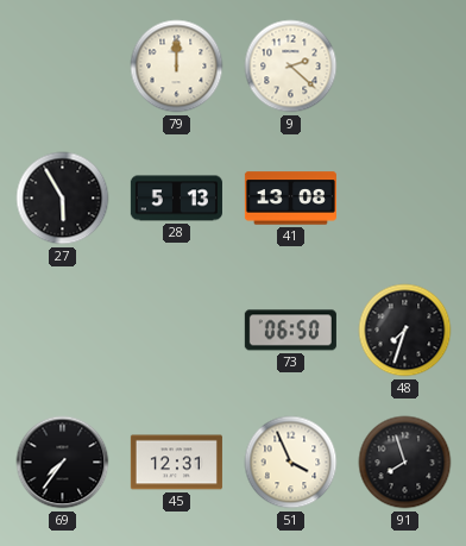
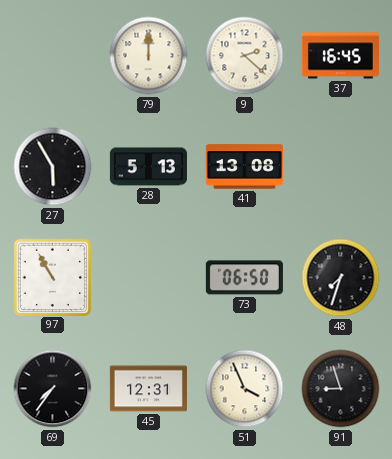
37: none -> 16:45 (340, 56)
97: none -> 10:55 (52, 277)
91: 7:57 -> 8:57 (341, 389)
